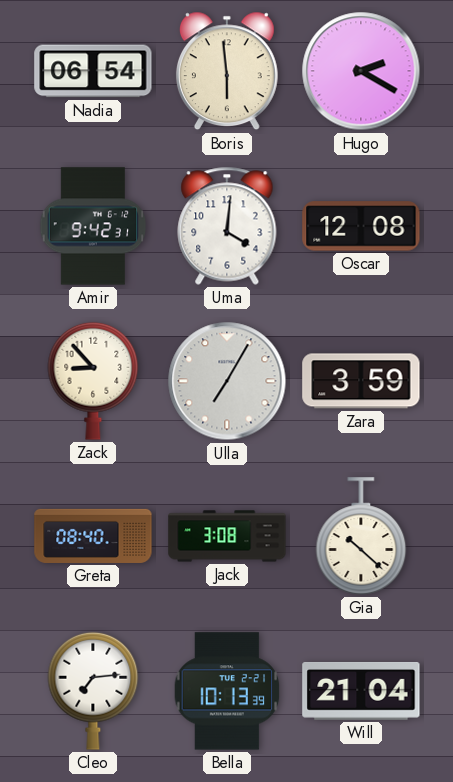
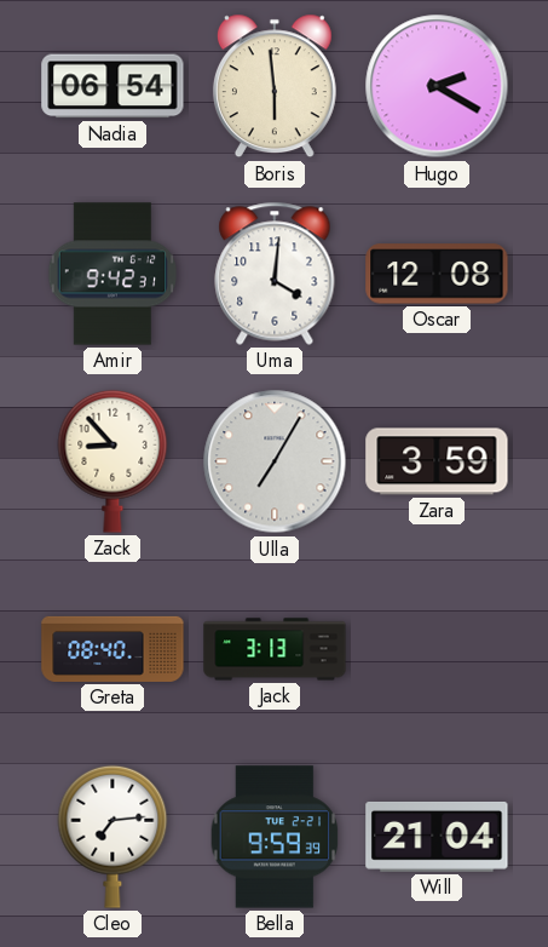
Jack: 3:08 -> 3:13 (275, 649)
Gia: 10:22 -> none (361, 536)
Bella: 10:13 -> 9:59 (275, 837)
